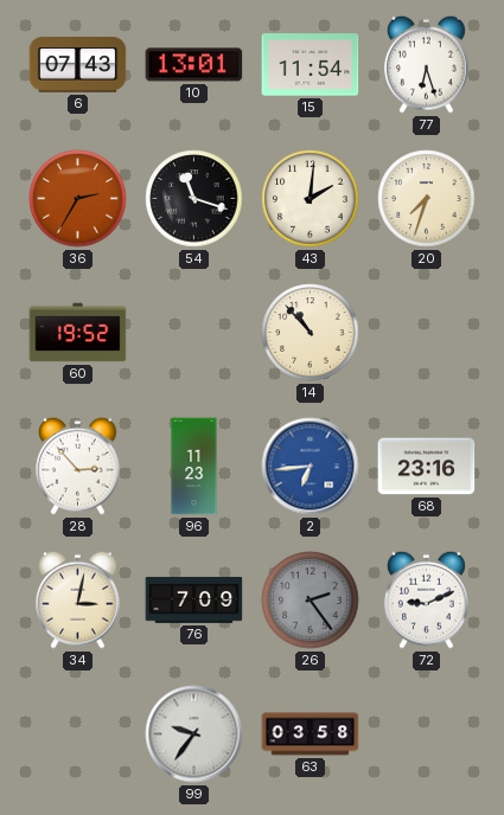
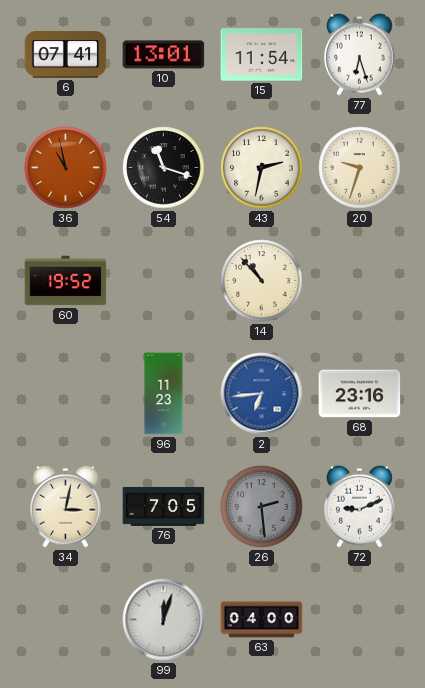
6: 07:43 -> 07:41 (66, 55)
36: 2:35 -> 10:58 (66, 168)
43: 2:01 -> 2:32 (262, 168)
20: 7:33 -> 9:33 (360, 168)
28: 2:53 -> none (78, 466)
76: 7:09 -> 7:05 (164, 506)
26: 2:24 -> 2:29 (262, 507)
99: 9:36 -> 12:03 (164, 620)
63: 03:58 -> 04:00 (262, 620)
